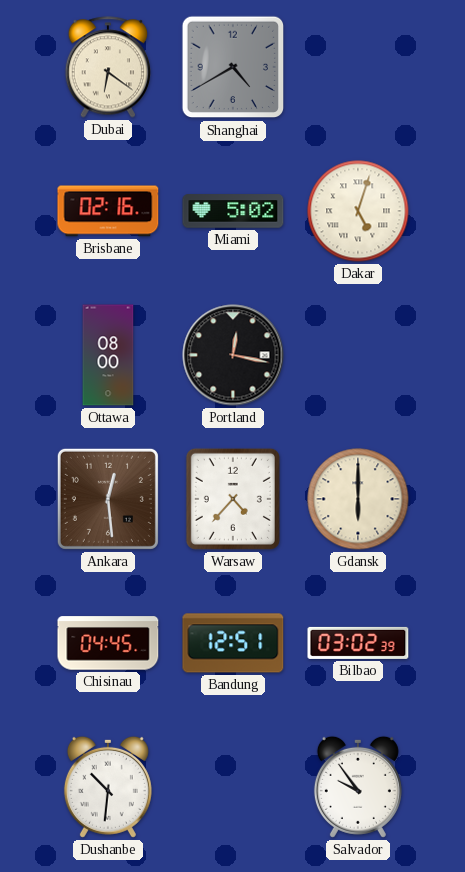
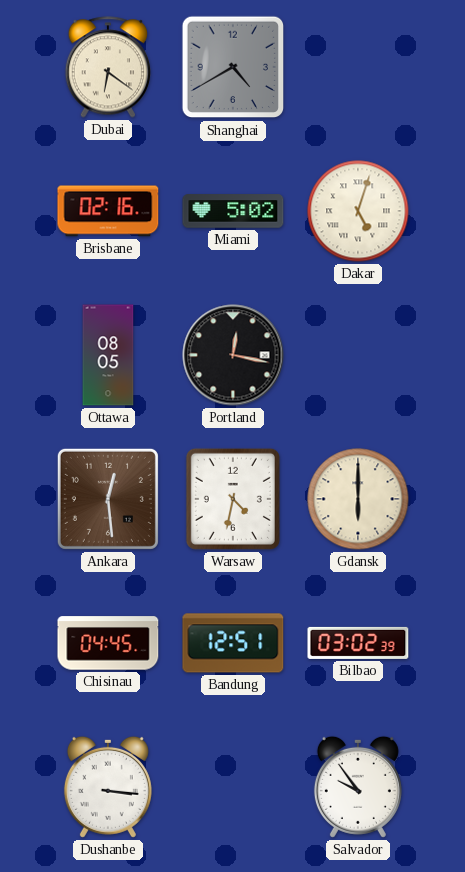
Ottawa: 08:00 -> 08:05 (108, 355)
Warsaw: 4:37 -> 4:32 (233, 499)
Dushanbe: 10:31 -> 3:16 (108, 787)
